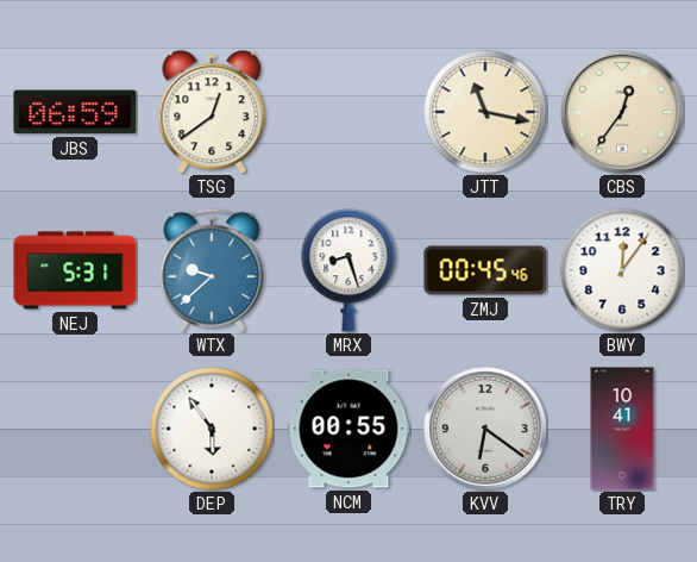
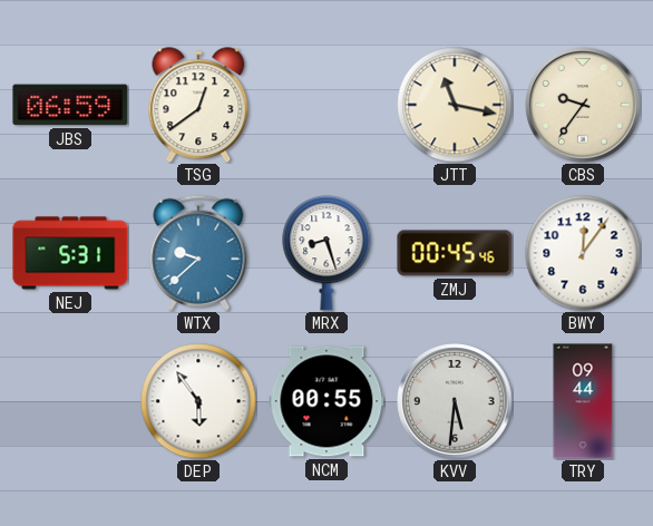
CBS: 12:36 -> 9:36 (583, 105)
KVV: 6:21 -> 5:31 (455, 401)
TRY: 10:41 -> 09:44 (583, 401)
